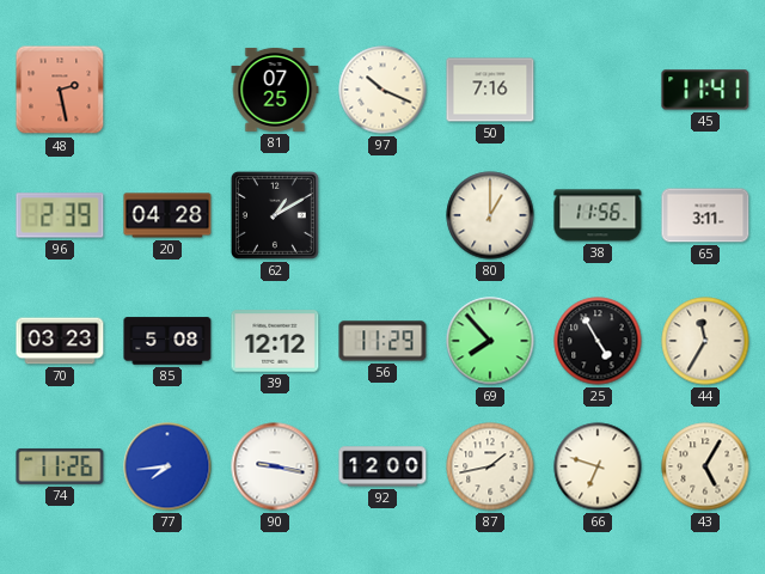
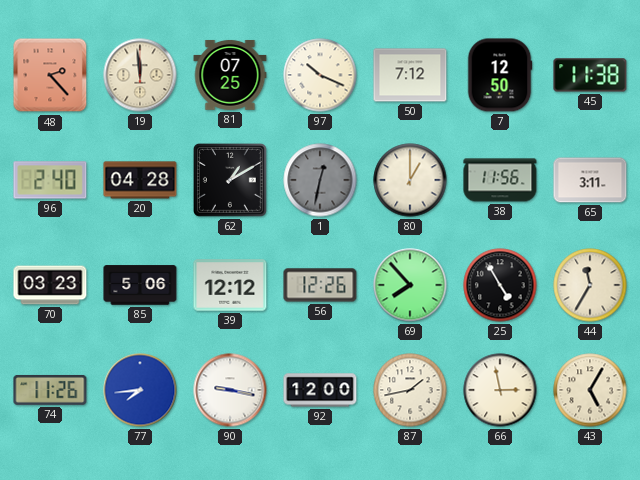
48: 2:28 -> 2:23 (50, 75)
19: none -> 11:59 (140, 75)
50: 7:16 -> 7:12 (410, 75)
7: none -> 12:50 (500, 75)
45: 11:41 -> 11:38 (590, 75)
96: 2:39 -> 2:40 (50, 180)
1: none -> 12:32 (320, 180)
85: 5:08 -> 5:06 (140, 285)
56: 11:29 -> 12:26 (320, 285)
66: 6:48 -> 2:58 (500, 390)
